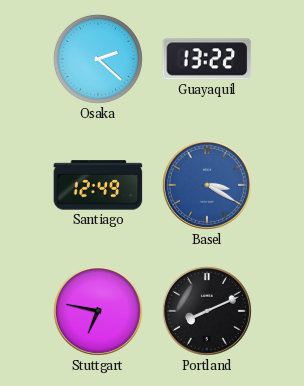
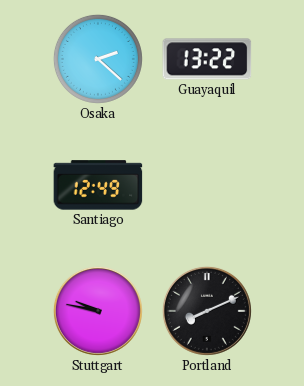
Basel: 3:20 -> none (207, 185)
Stuttgart: 6:47 -> 9:47 (98, 311)
